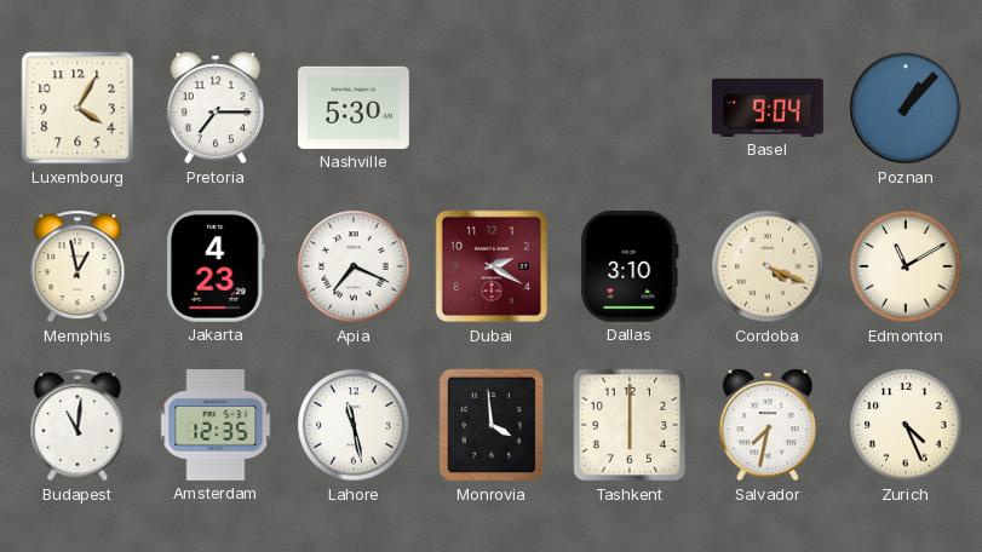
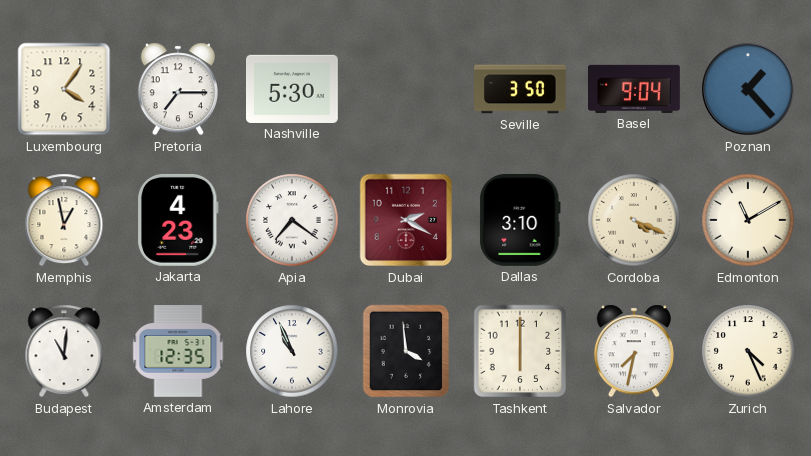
Luxembourg: 4:05 -> 4:06 (64, 89)
Seville: none -> 3:50 (521, 89)
Poznan: 1:07 -> 1:23 (748, 89)
Apia: 7:19 -> 7:21 (292, 220)
Lahore: 11:28 -> 10:56 (292, 351)
